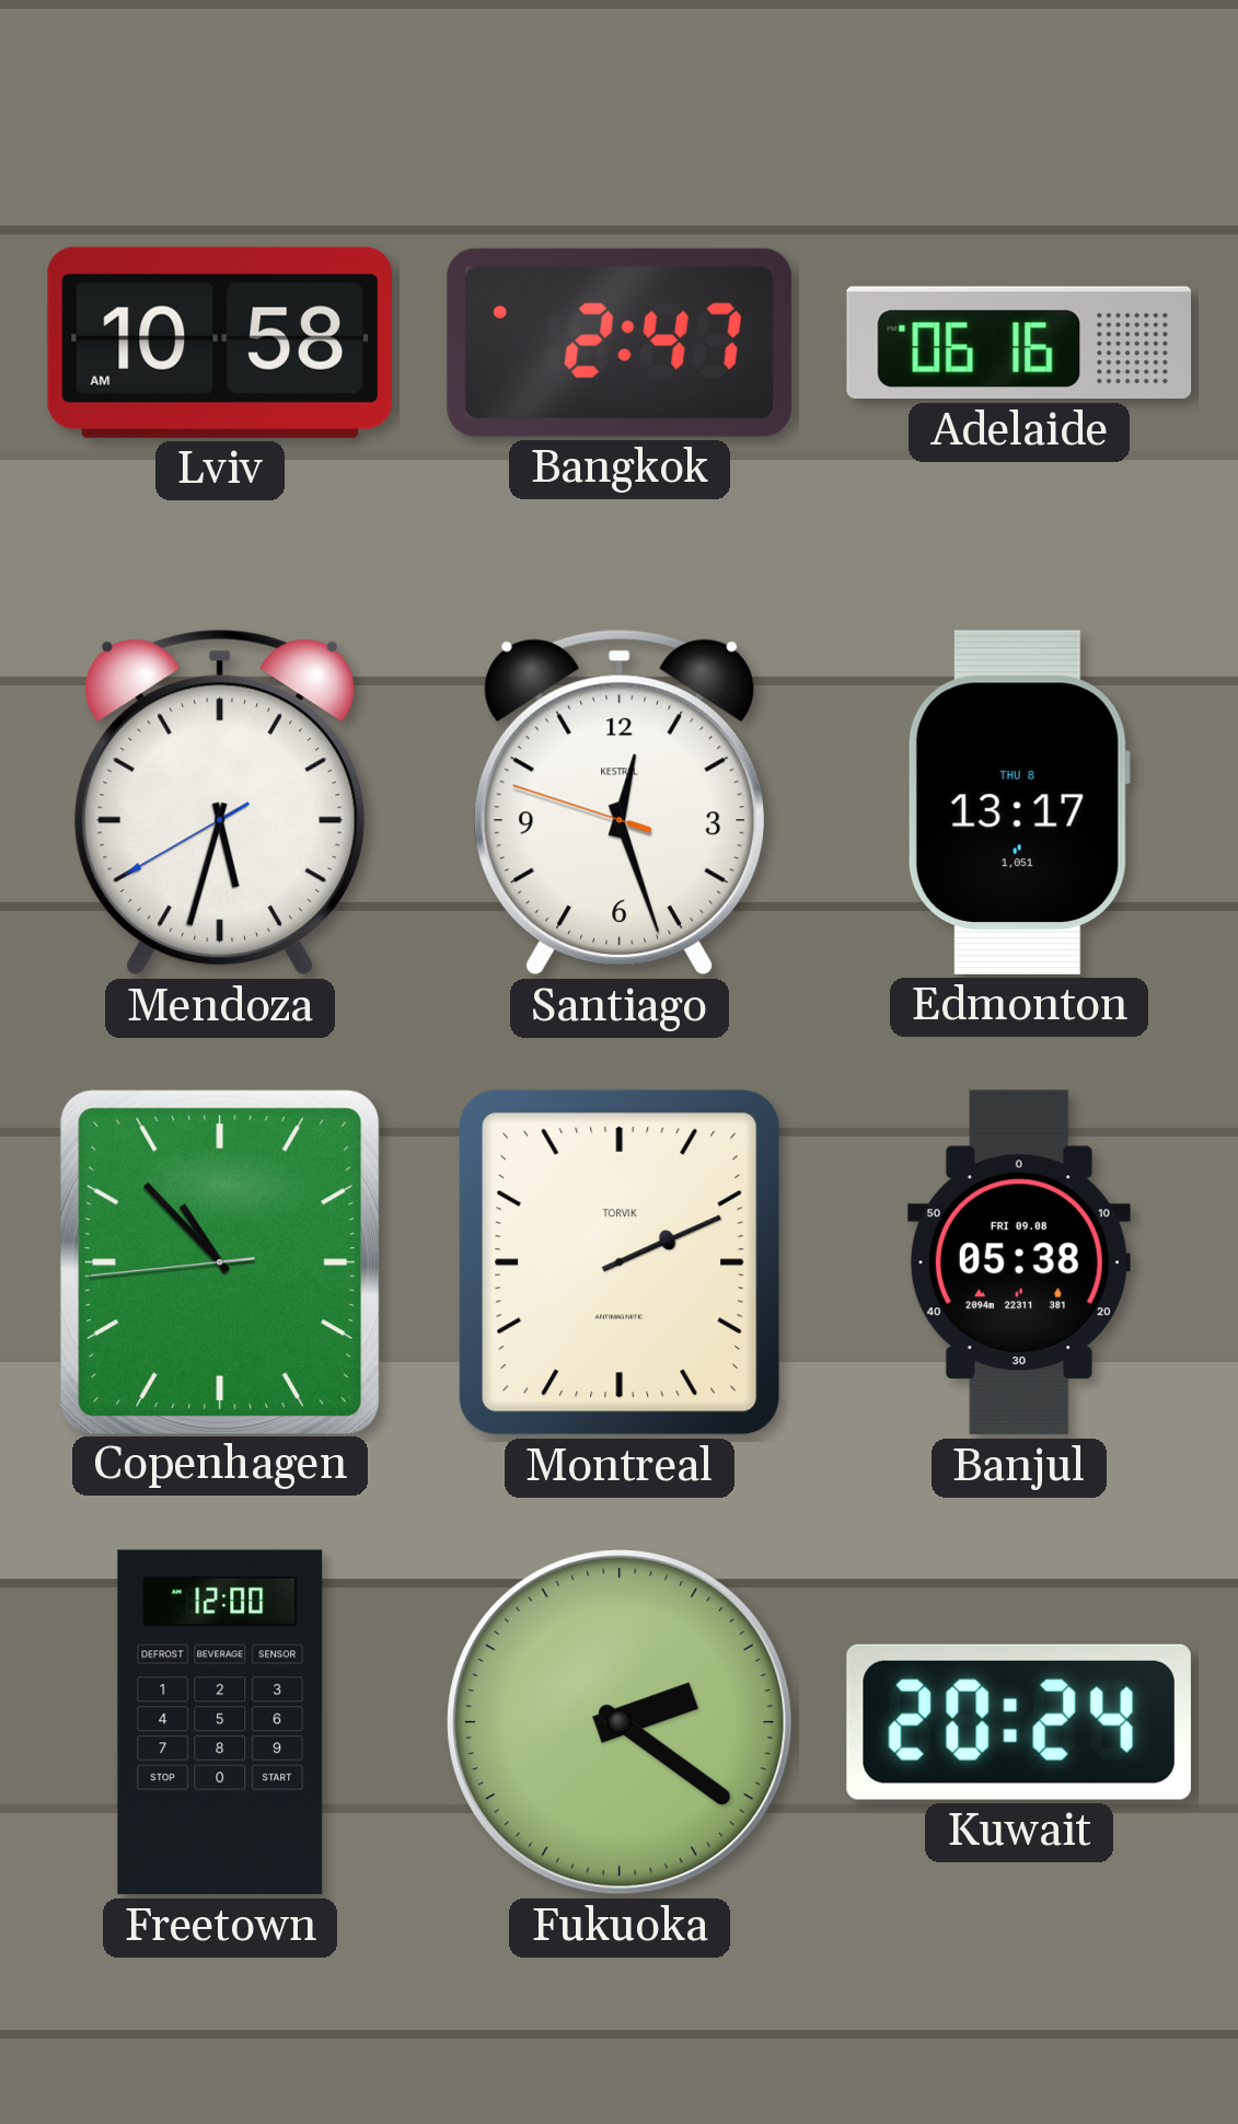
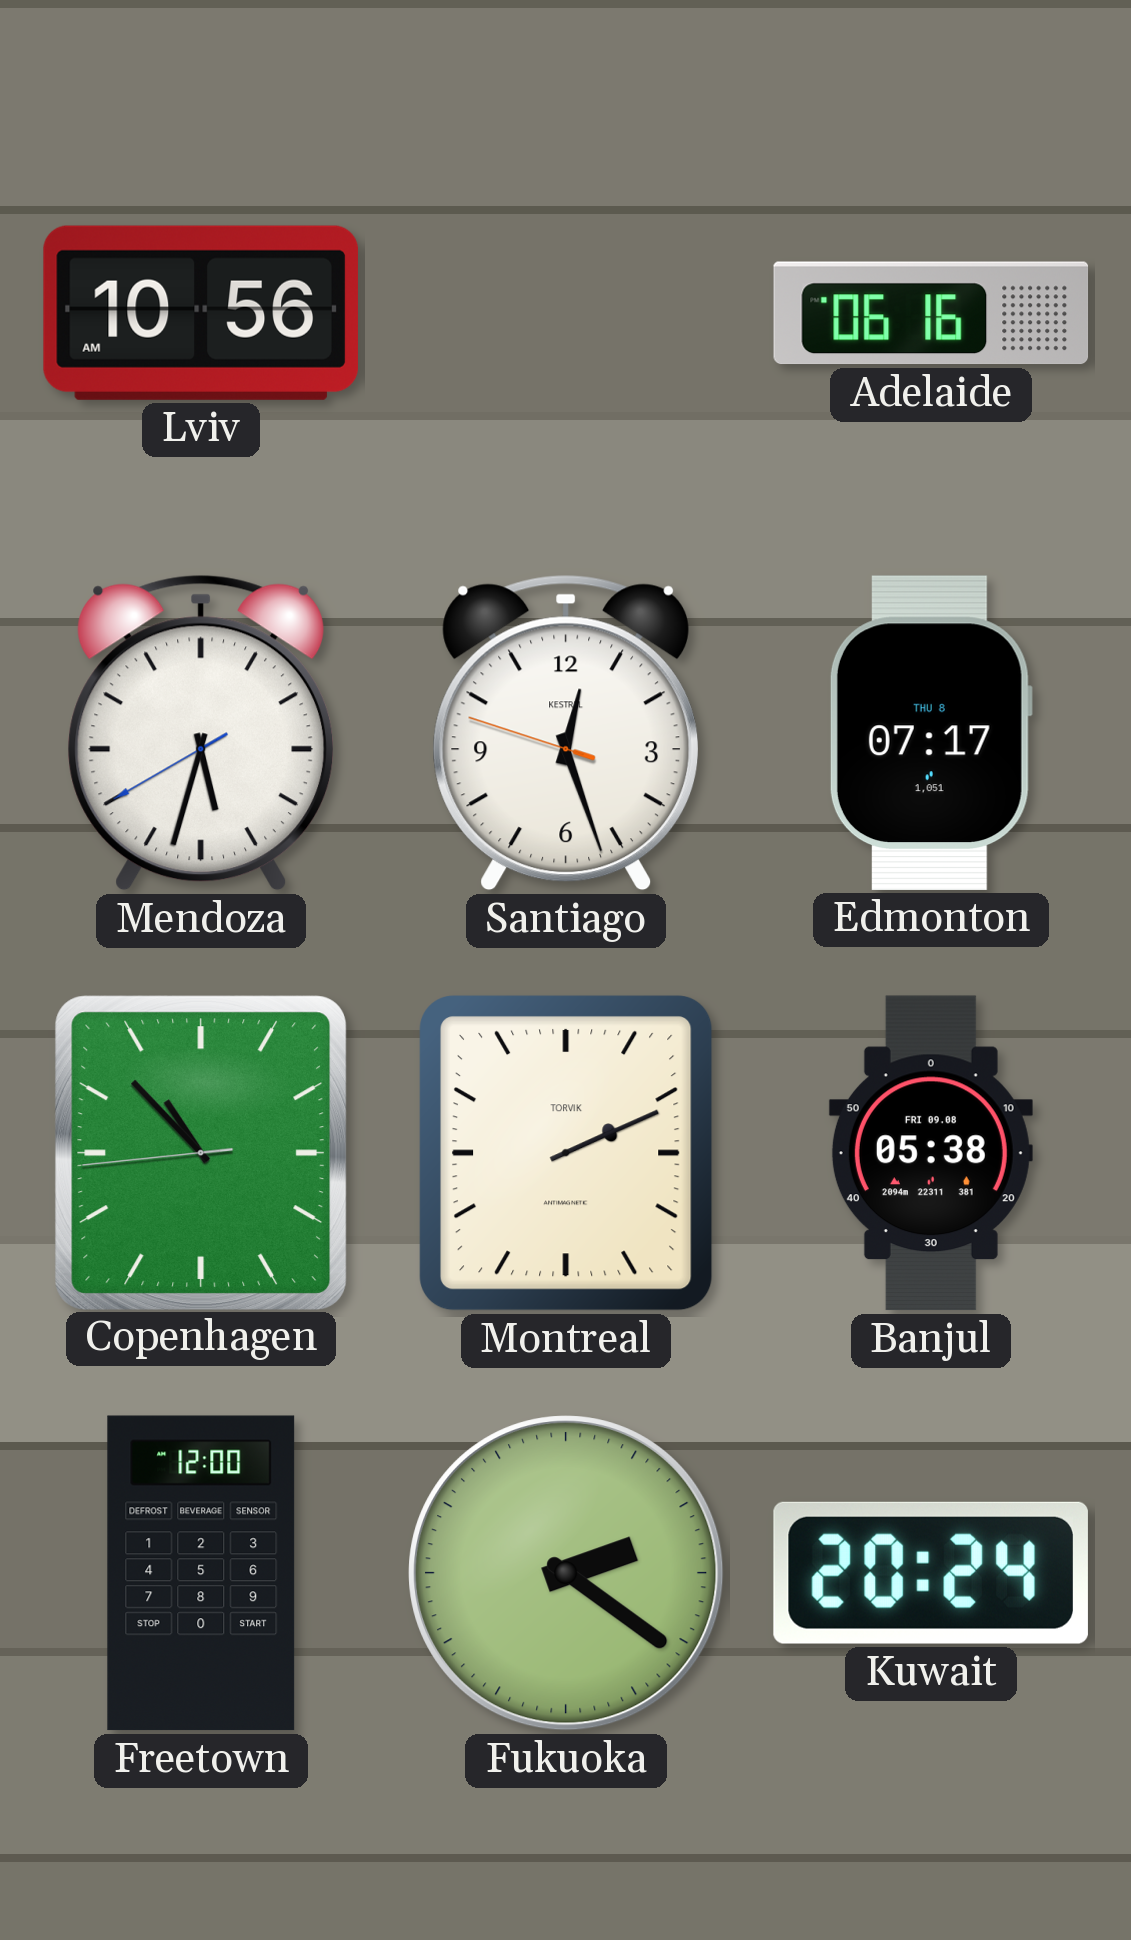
Lviv: 10:58 -> 10:56 (201, 313)
Bangkok: 2:47 -> none (620, 343)
Edmonton: 13:17 -> 07:17 (931, 733)
